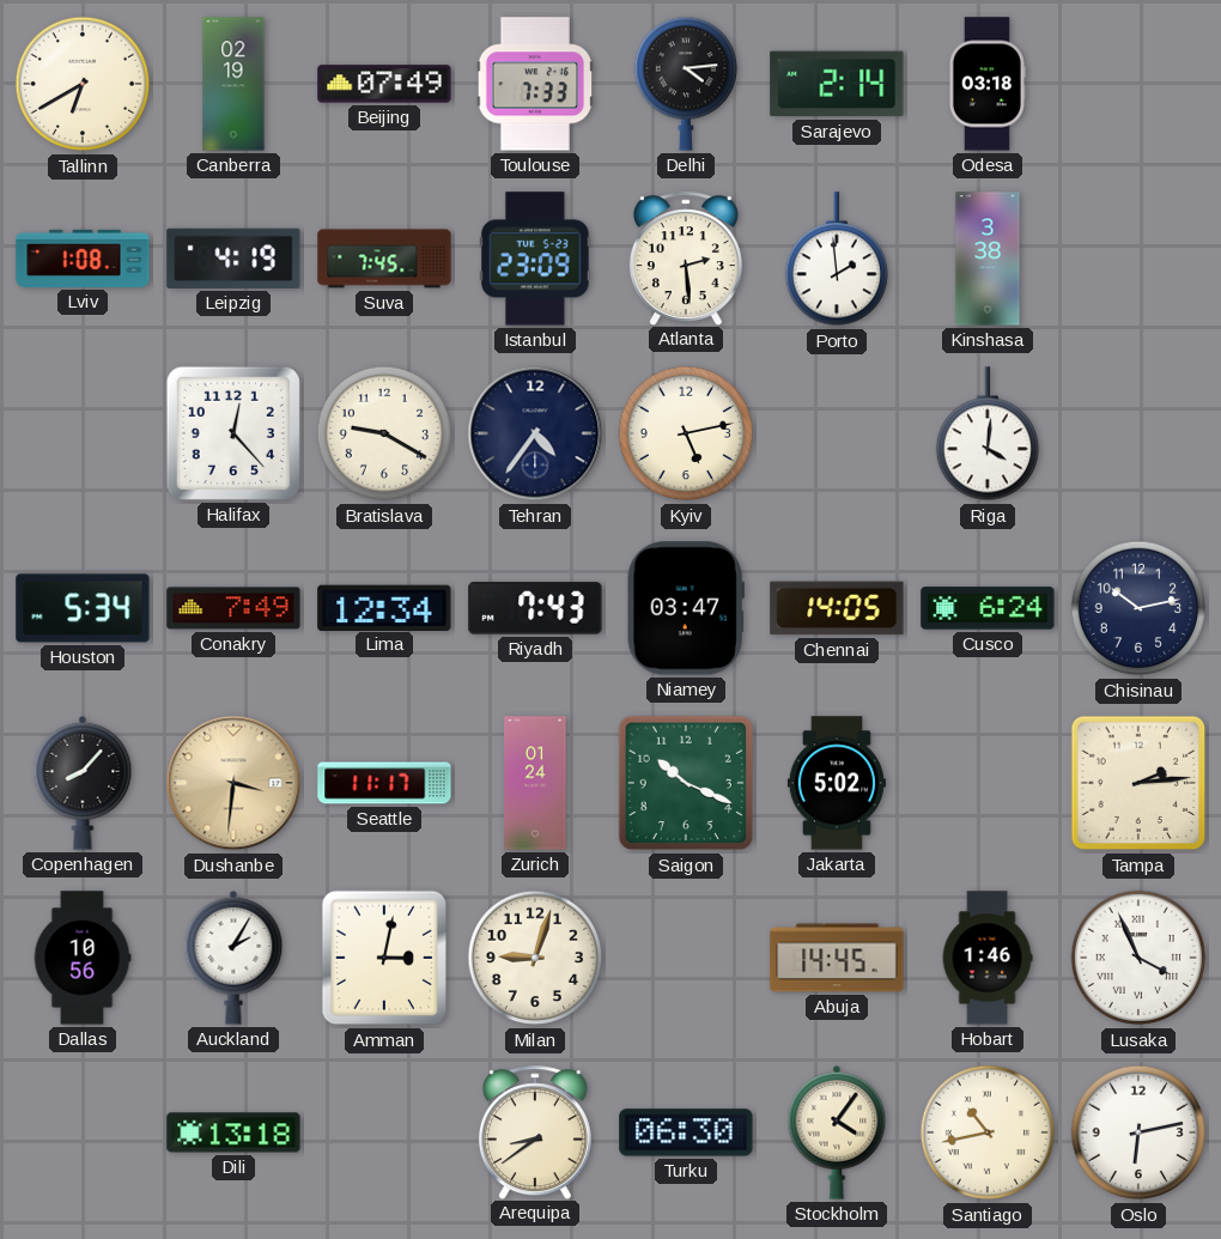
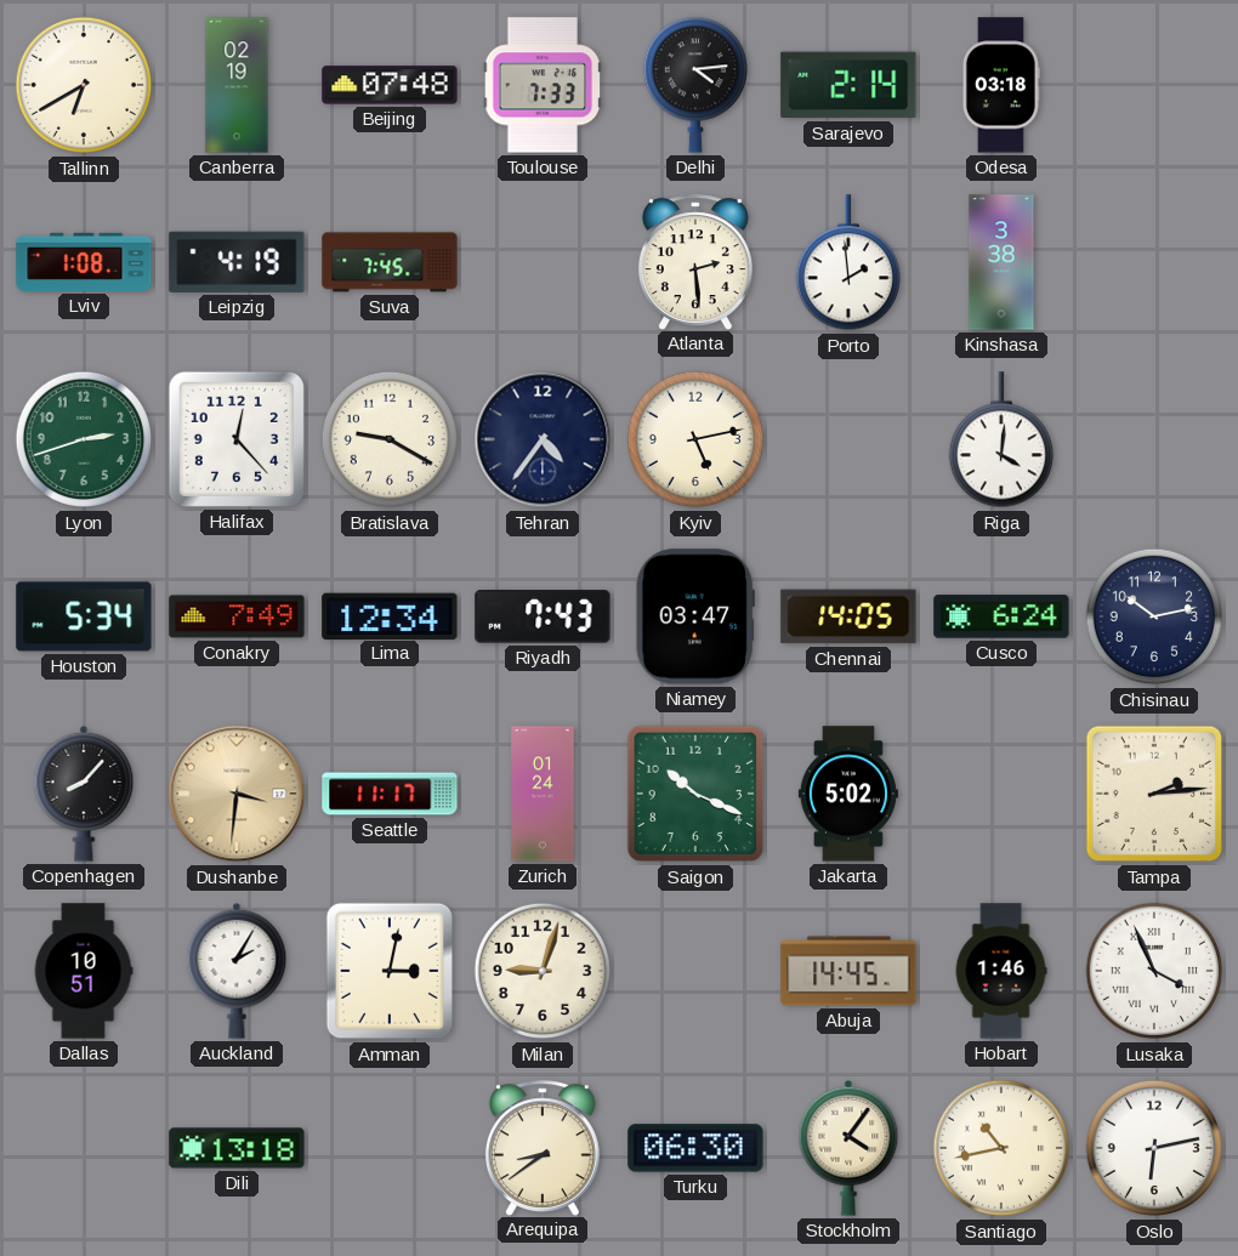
Beijing: 07:49 -> 07:48 (390, 85)
Istanbul: 23:09 -> none (536, 259)
Lyon: none -> 2:42 (84, 439)
Dallas: 10:56 -> 10:51 (84, 971)
